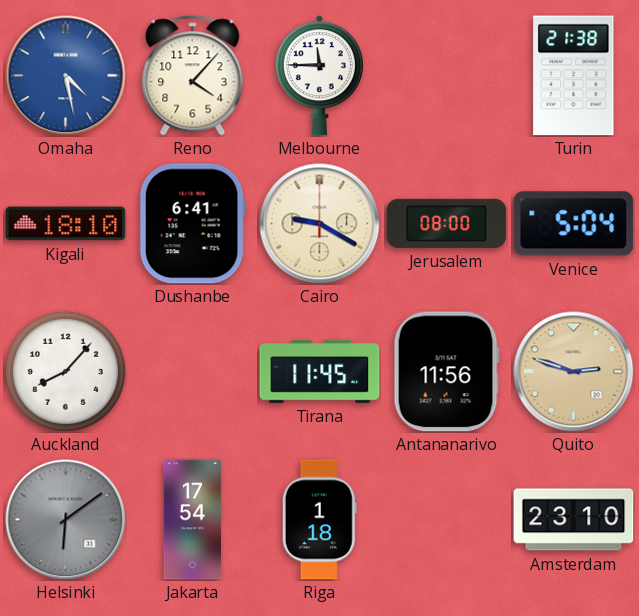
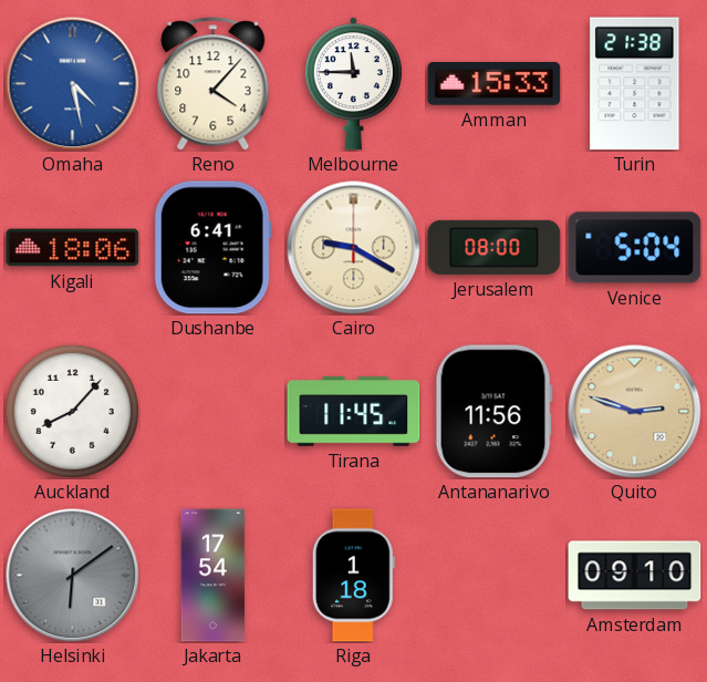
Amman: none -> 15:33 (495, 84)
Kigali: 18:10 -> 18:06 (73, 248)
Amsterdam: 23:10 -> 09:10 (635, 576)
